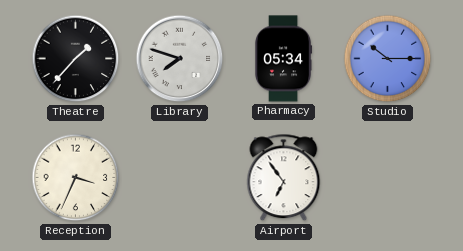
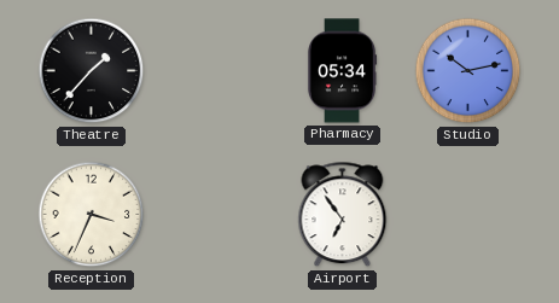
Library: 7:48 -> none (180, 59)
Studio: 10:15 -> 10:13 (468, 71)
